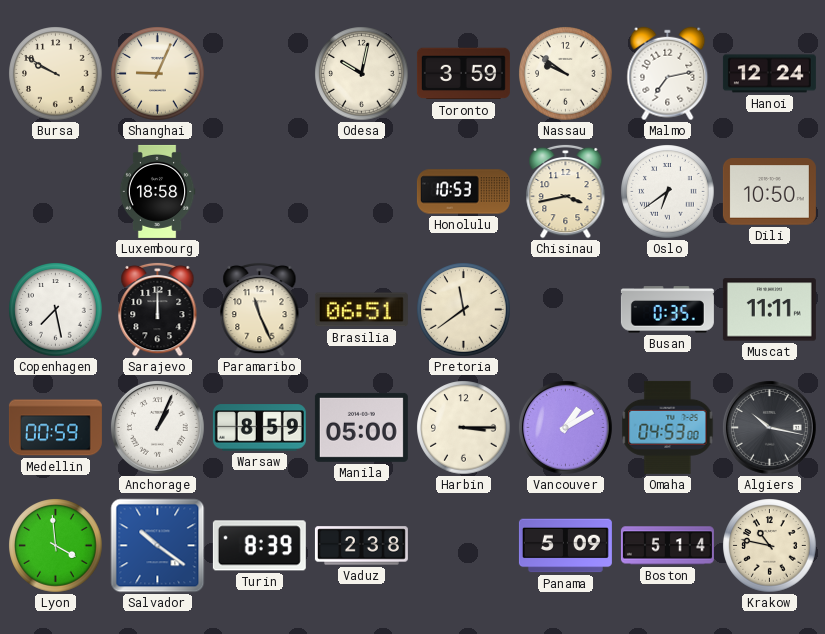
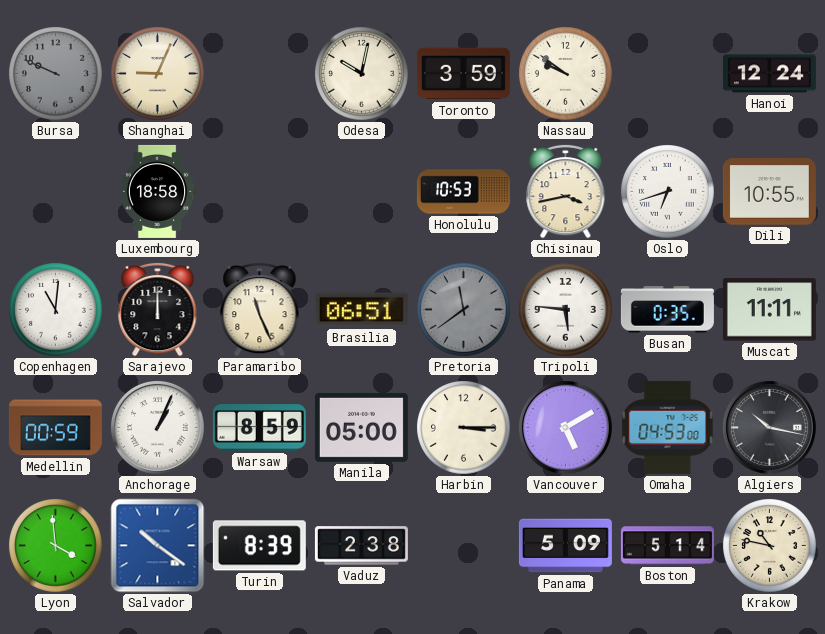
Bursa: 9:50 -> 9:49 (56, 74)
Bursa dial: cream -> grey (56, 74)
Malmo: 7:13 -> none (668, 74)
Oslo: 6:39 -> 6:42 (668, 192)
Dili: 10:50 -> 10:55 (769, 192)
Copenhagen: 7:28 -> 11:01 (56, 310)
Pretoria dial: cream -> grey (464, 310)
Tripoli: none -> 5:46 (566, 310)
Vancouver: 1:10 -> 5:10 (565, 427)
